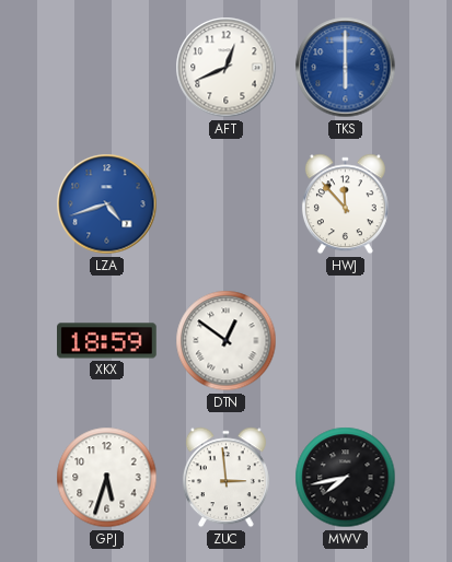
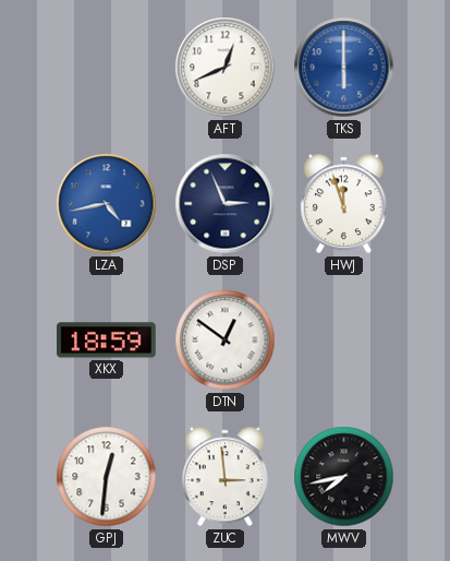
LZA: 4:42 -> 4:43 (107, 204)
DSP: none -> 2:56 (226, 204)
HWJ: 11:53 -> 11:57 (343, 204)
GPJ: 5:33 -> 12:31 (107, 477)
